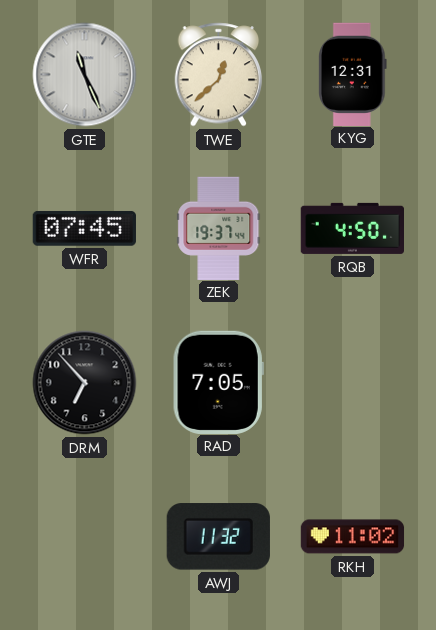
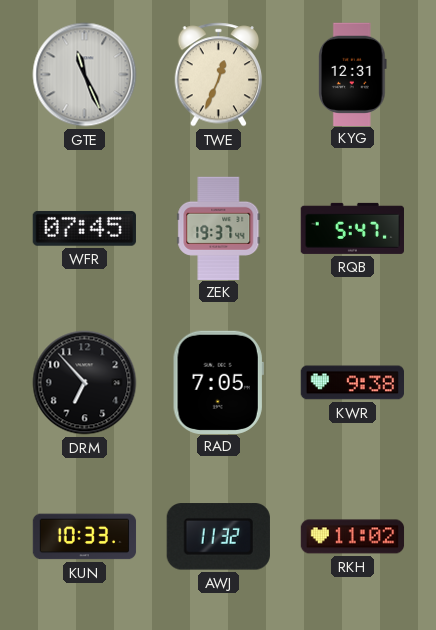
TWE: 12:38 -> 12:34 (219, 75)
RQB: 4:50 -> 5:47 (352, 228)
KWR: none -> 9:38 (352, 383)
KUN: none -> 10:33 (85, 537)
